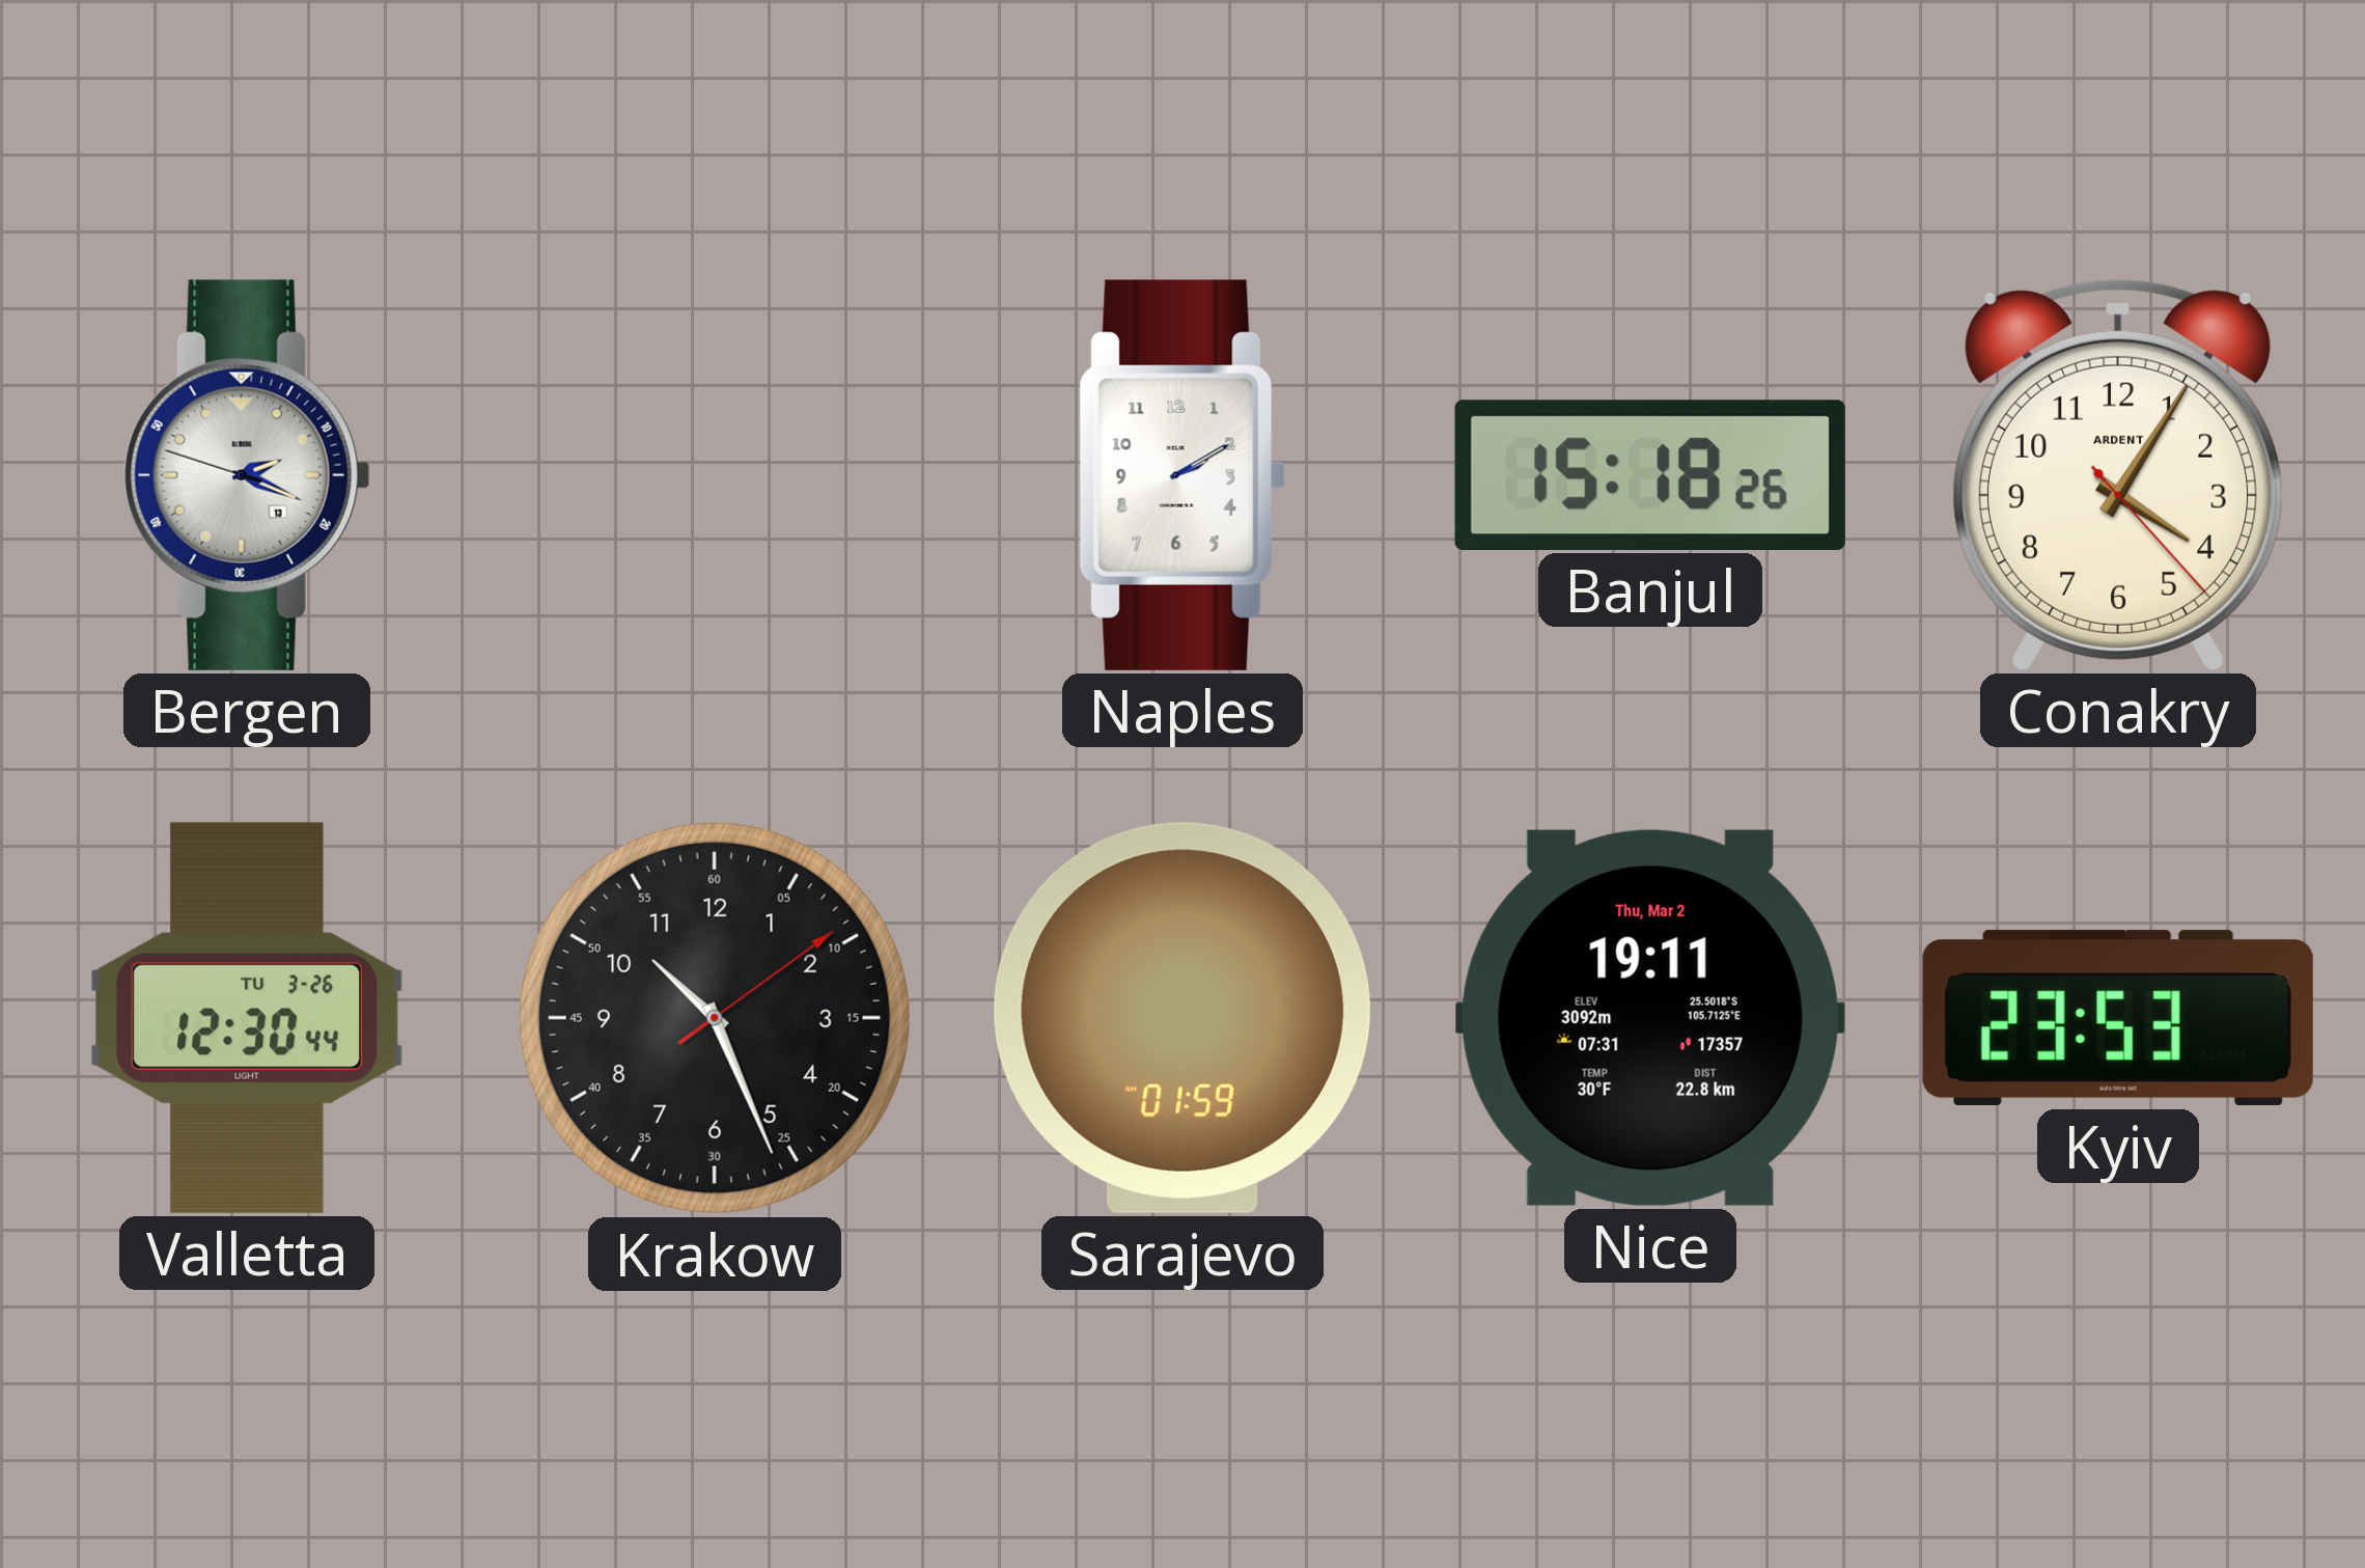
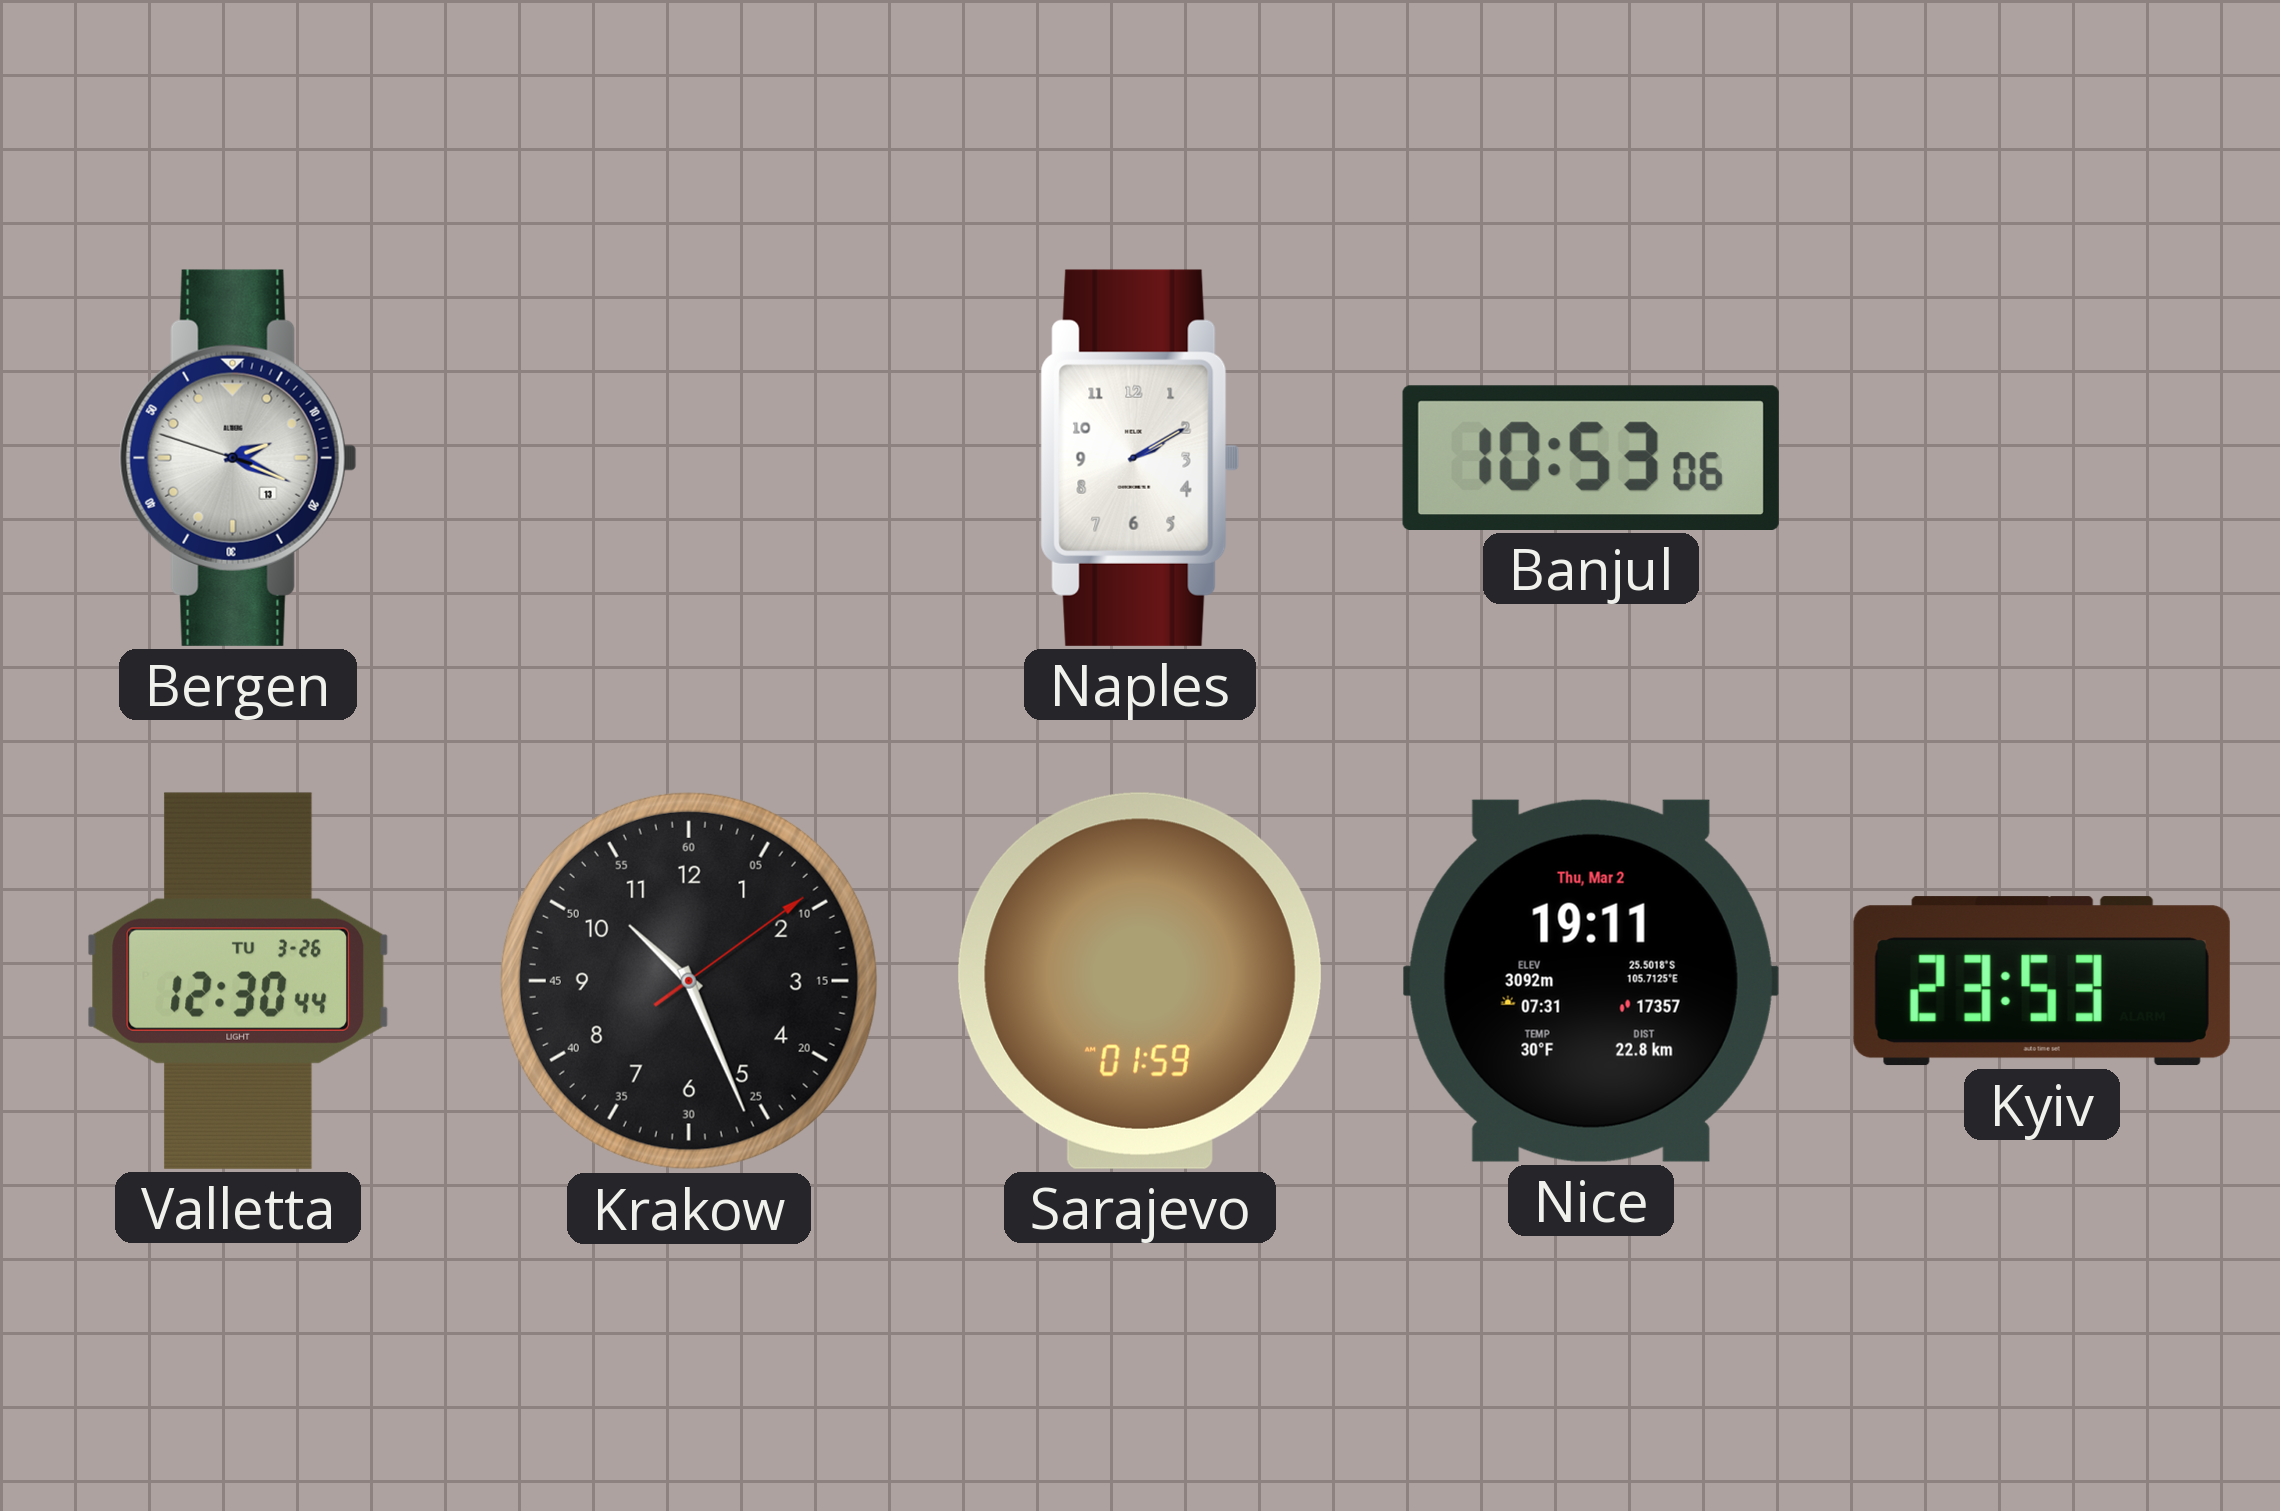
Banjul: 15:18 -> 10:53 (1591, 458)
Conakry: 4:05 -> none (2118, 474)
